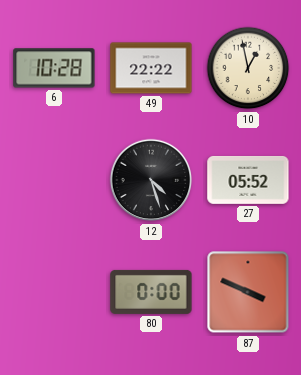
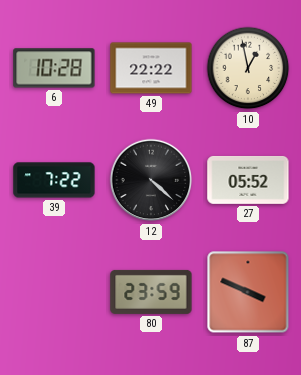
39: none -> 7:22 (54, 180)
12: 4:27 -> 4:22 (151, 180)
80: 0:00 -> 23:59 (151, 292)
